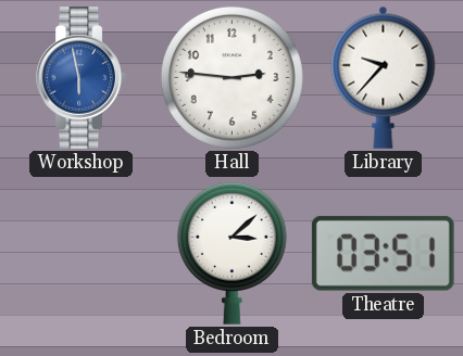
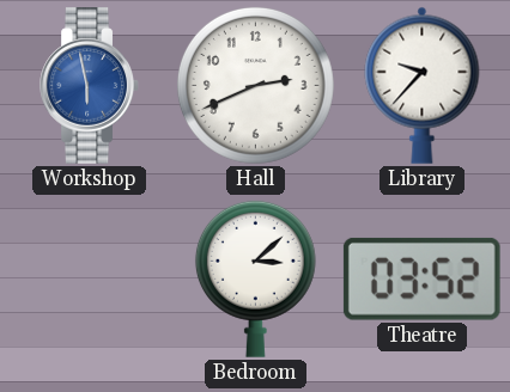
Hall: 2:46 -> 2:41 (255, 85)
Theatre: 03:51 -> 03:52 (421, 278)
